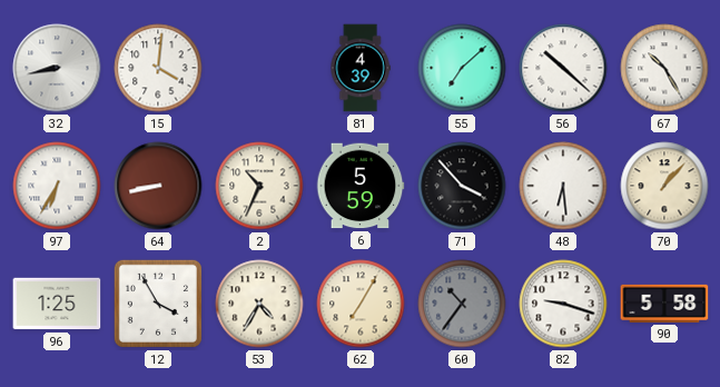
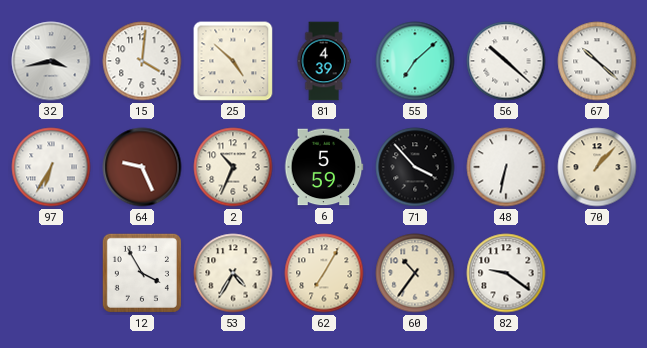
32: 8:43 -> 3:43 (51, 61)
25: none -> 4:52 (233, 61)
67: 10:25 -> 10:22 (597, 61)
64: 8:43 -> 9:26 (142, 167)
48: 6:29 -> 6:32 (506, 167)
96: 1:25 -> none (57, 304)
60 dial: grey -> cream (415, 273)
82: 9:18 -> 9:21 (506, 273)
90: 5:58 -> none (664, 304)
